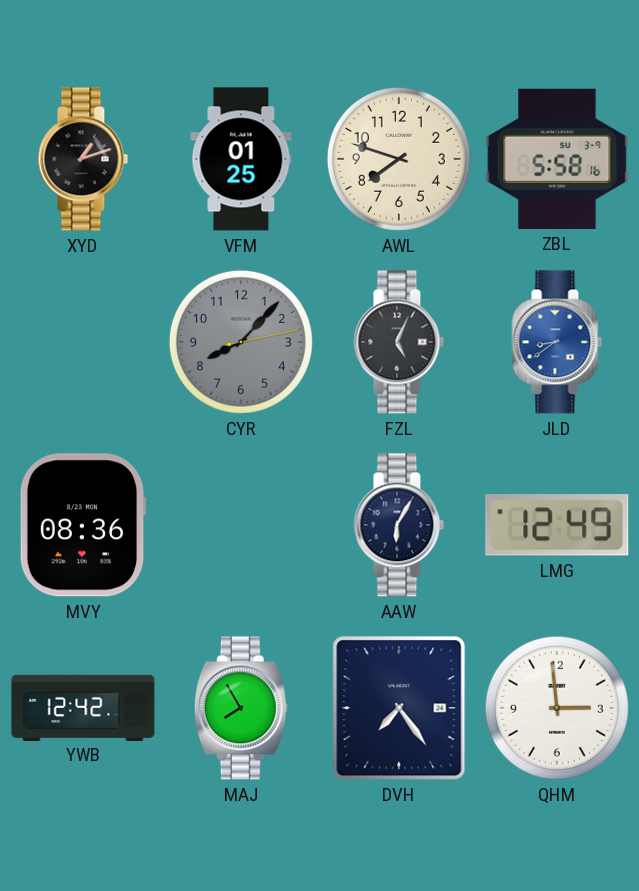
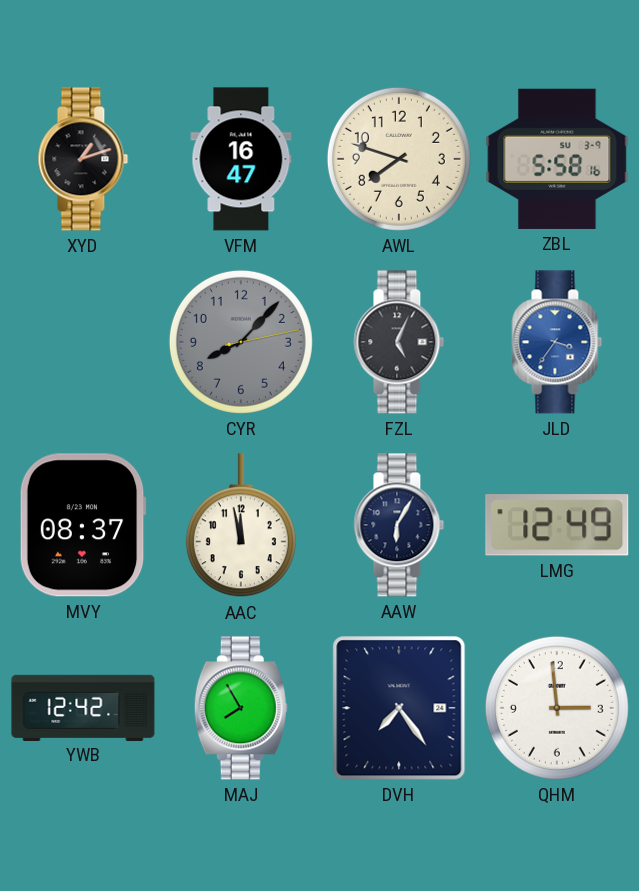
VFM: 01:25 -> 16:47 (241, 159)
JLD: 8:39 -> 3:36 (557, 342)
MVY: 08:36 -> 08:37 (83, 525)
AAC: none -> 11:58 (241, 526)
